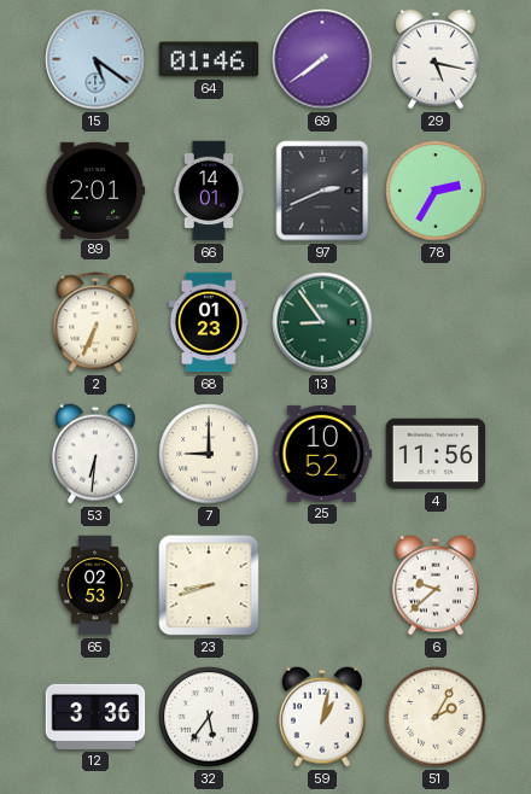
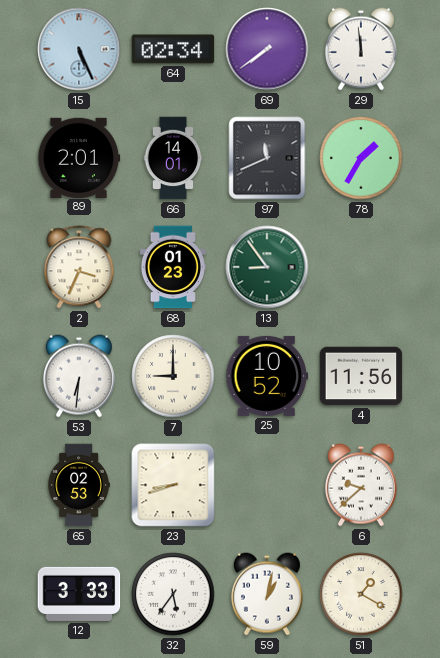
15: 5:21 -> 5:26 (79, 49)
64: 01:46 -> 02:34 (173, 49)
29: 5:17 -> 11:59 (361, 49)
97: 2:41 -> 11:41 (267, 158)
78: 2:35 -> 1:35 (361, 158)
2: 6:34 -> 3:34 (79, 267)
12: 3:36 -> 3:33 (79, 594)
51: 2:05 -> 1:20 (361, 594)
